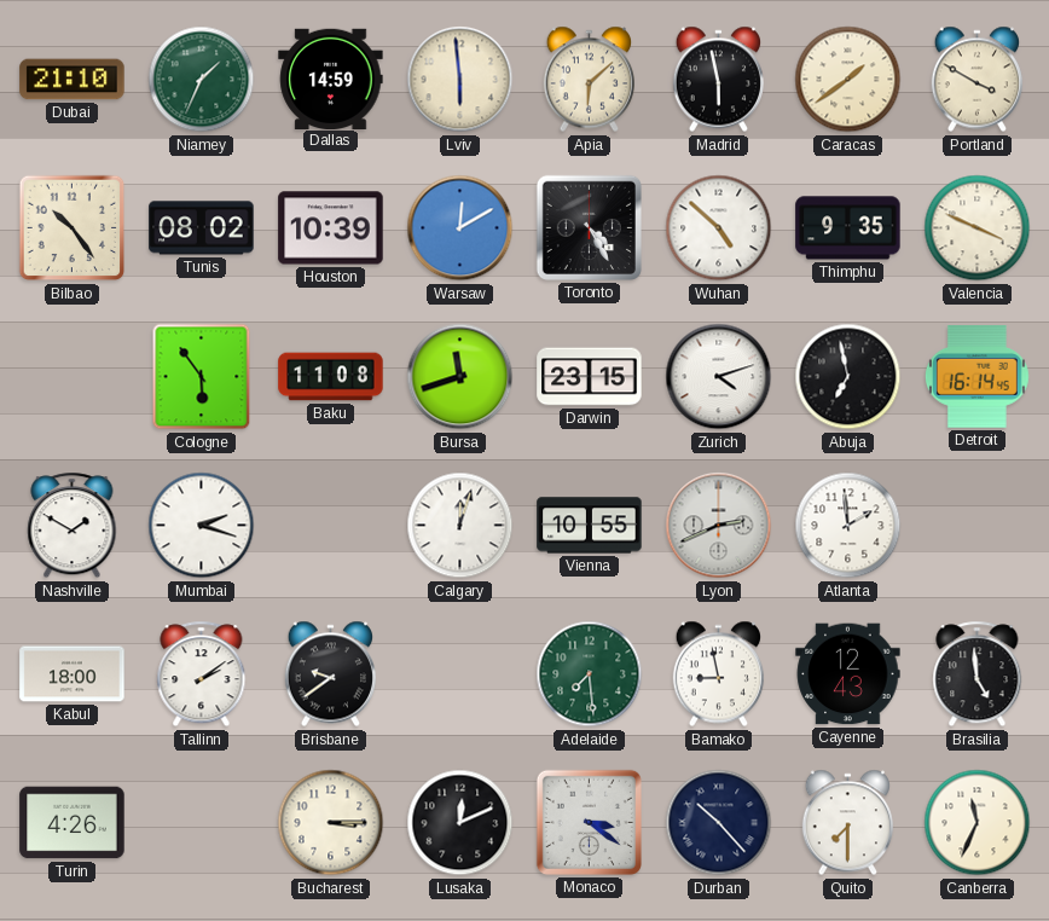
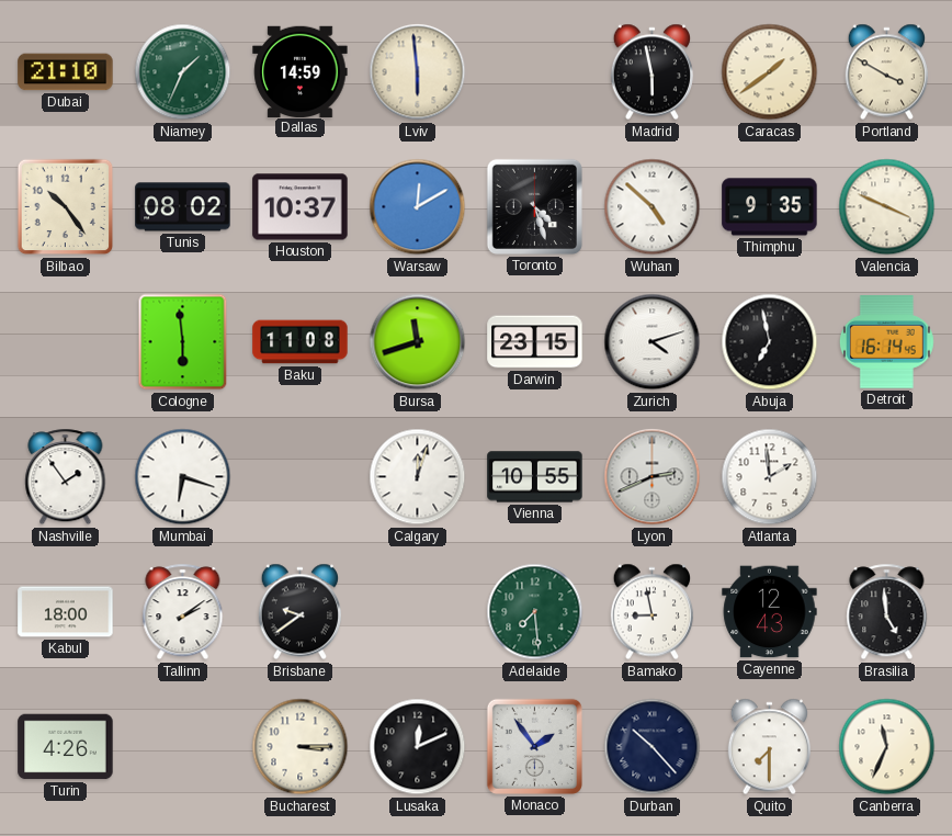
Apia: 6:08 -> none (589, 80)
Houston: 10:39 -> 10:37 (301, 207)
Toronto: 4:25 -> 4:27 (534, 206)
Cologne: 5:54 -> 5:59 (183, 342)
Nashville: 1:50 -> 1:54 (66, 477)
Mumbai: 2:18 -> 6:18 (183, 477)
Monaco: 3:21 -> 1:54 (534, 746)
